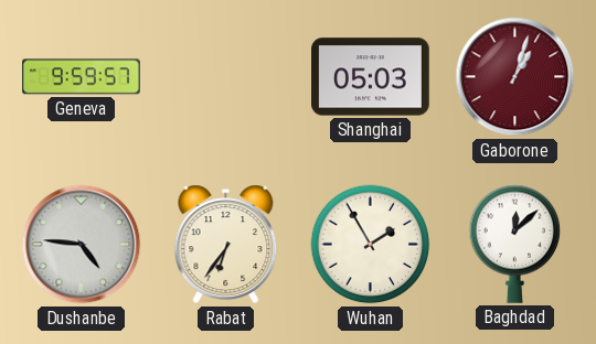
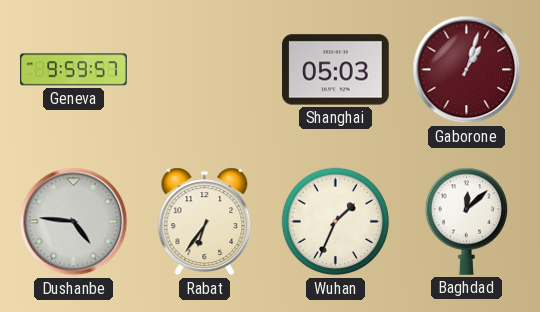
Wuhan: 1:55 -> 1:34 (336, 222)
